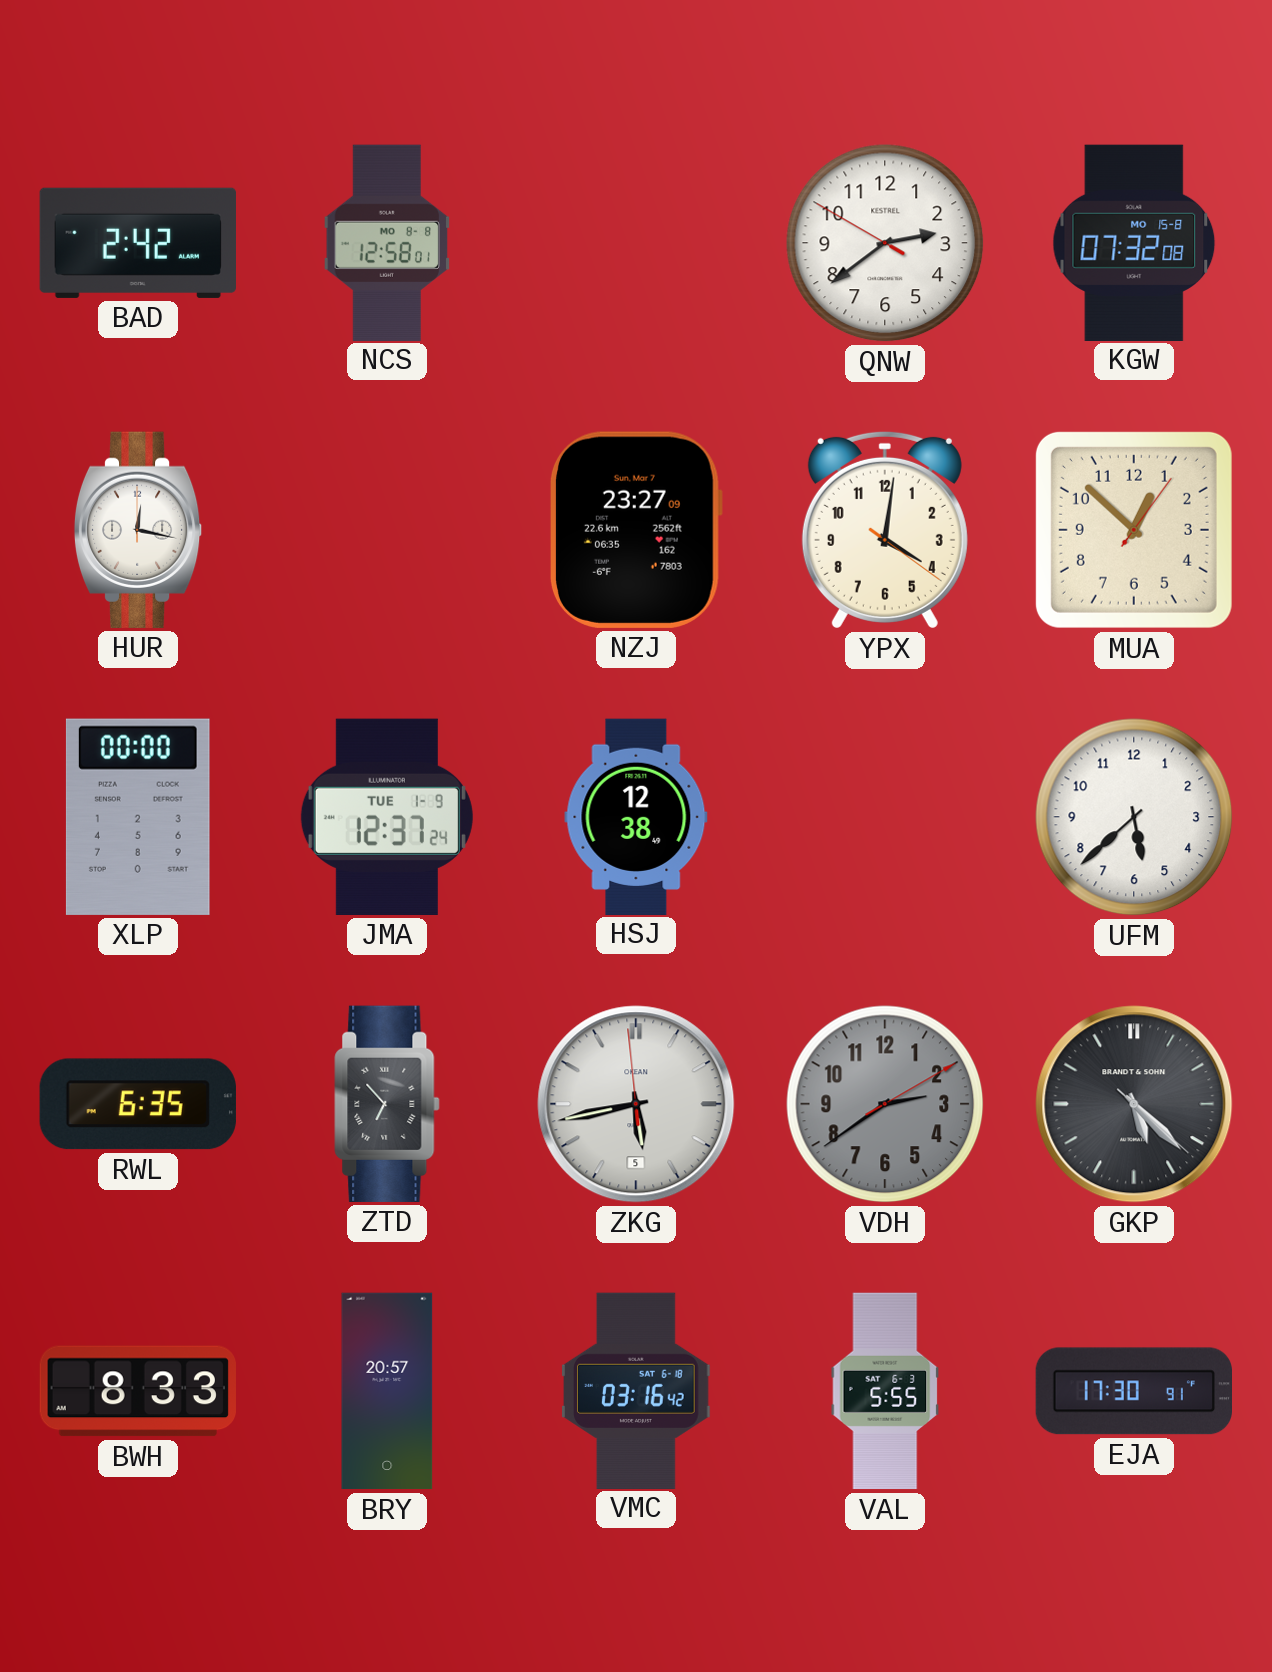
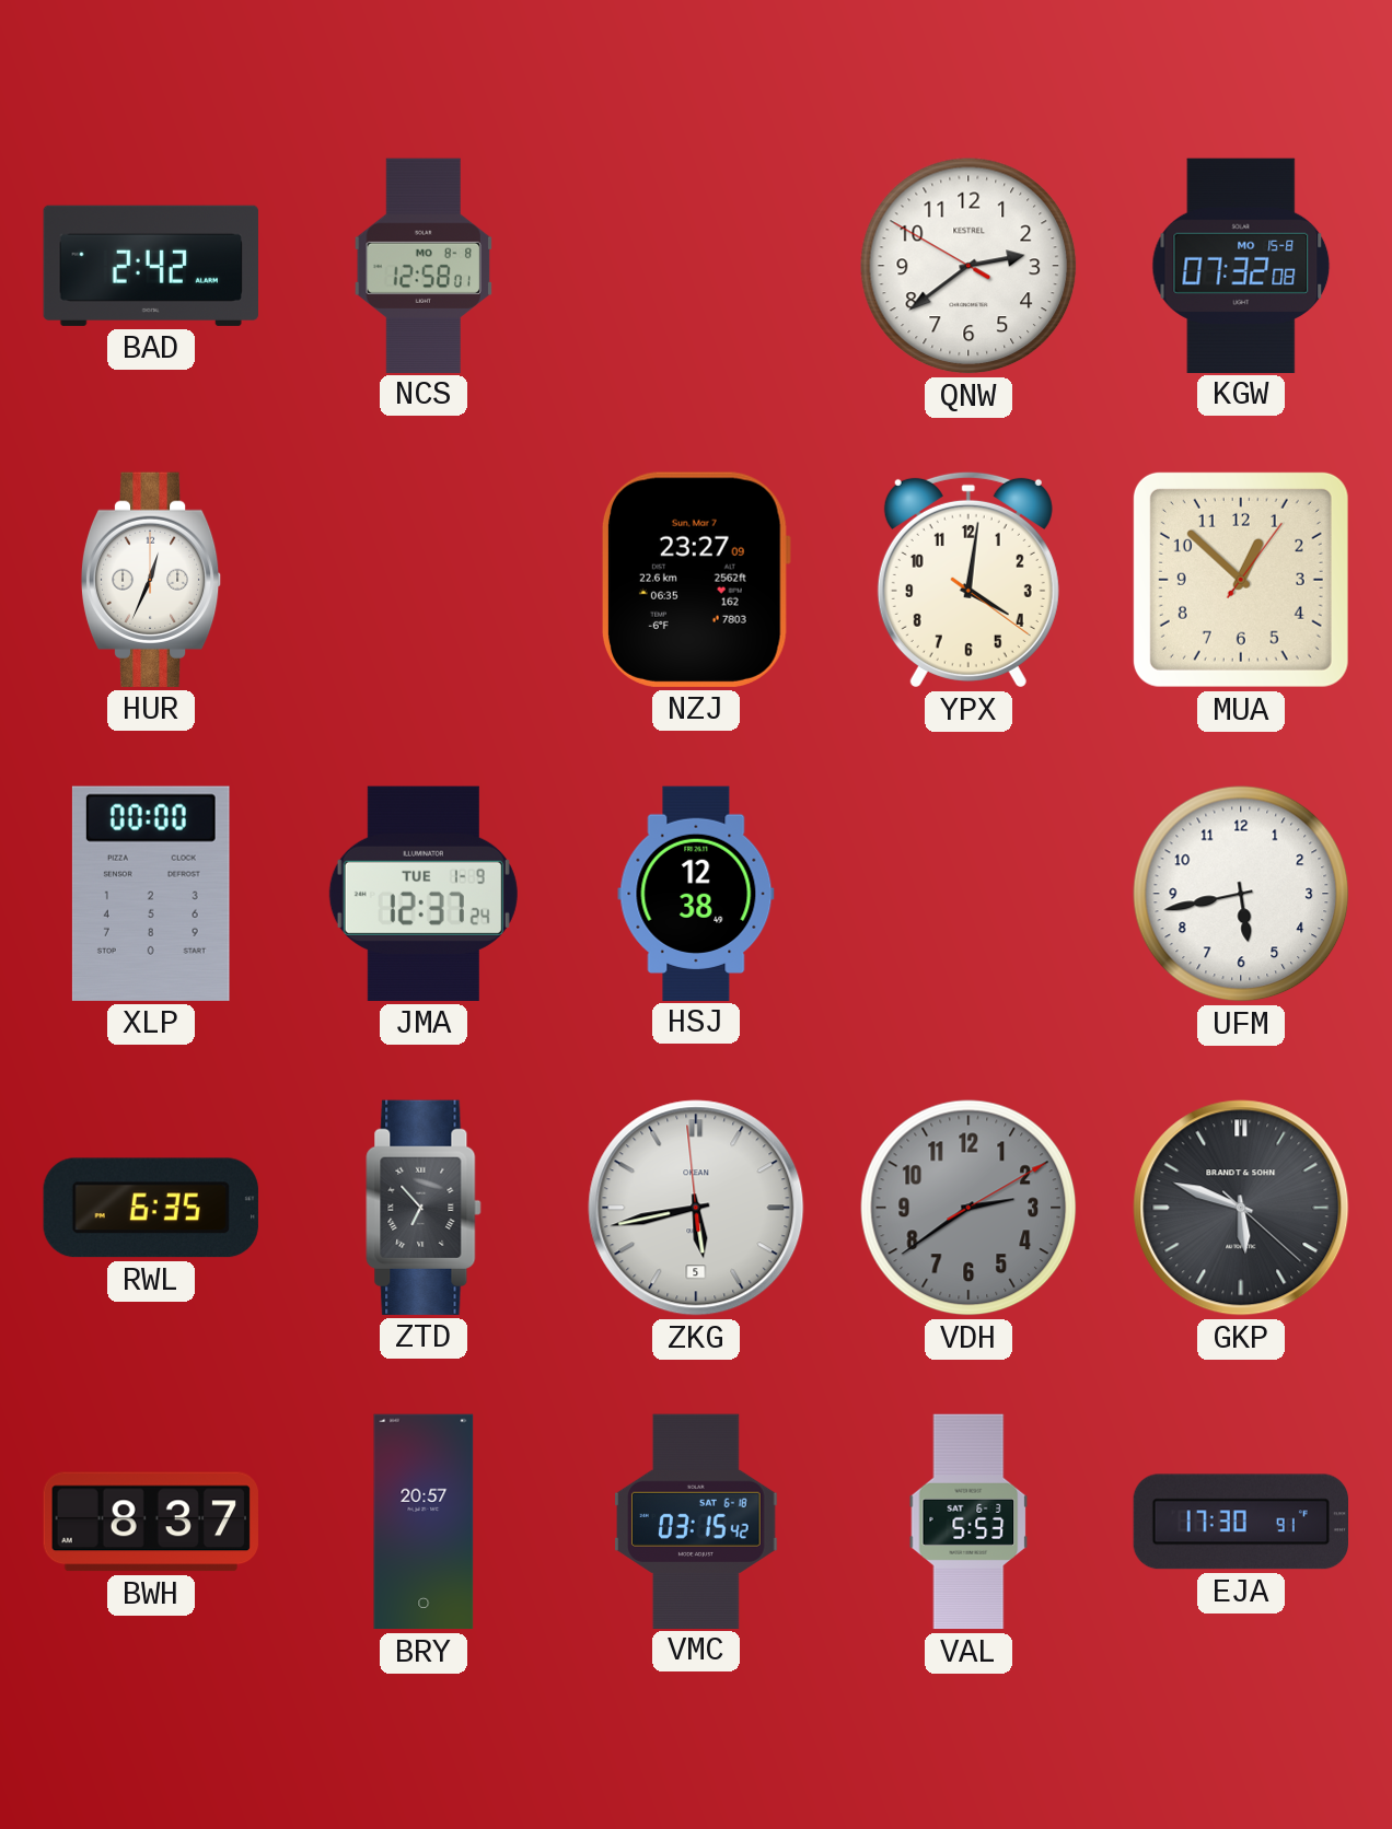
HUR: 12:17 -> 12:34 (151, 580)
UFM: 5:38 -> 5:43 (1241, 894)
GKP: 5:22 -> 5:48 (1241, 1208)
BWH: 8:33 -> 8:37 (151, 1522)
VMC: 03:16 -> 03:15 (696, 1521)
VAL: 5:55 -> 5:53 (968, 1522)
